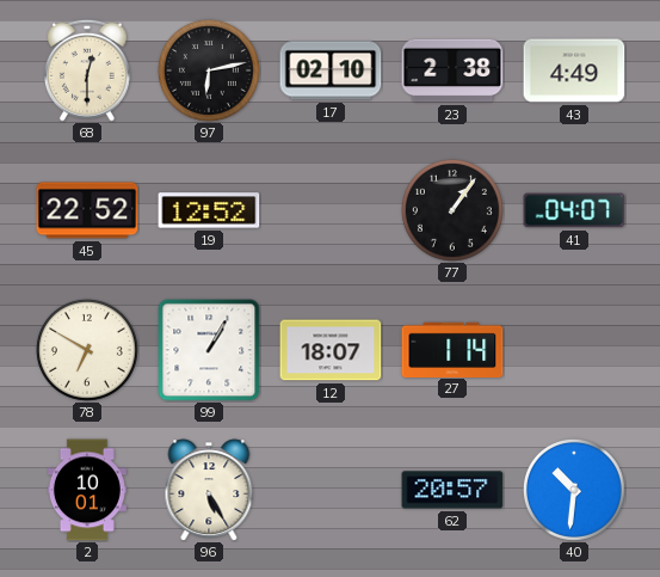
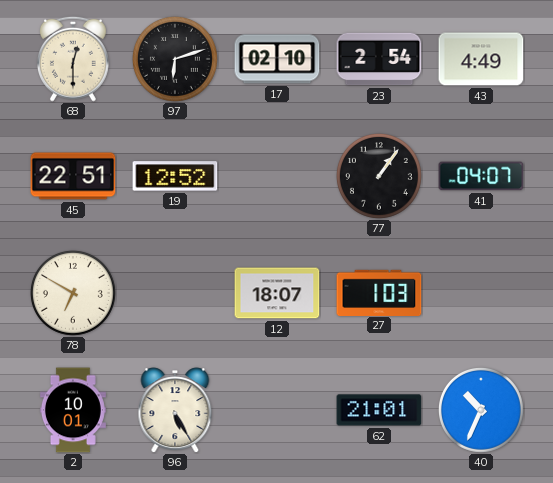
97: 6:13 -> 6:12 (175, 59)
23: 2:38 -> 2:54 (379, 59)
45: 22:52 -> 22:51 (73, 176)
99: 1:05 -> none (209, 350)
27: 1:14 -> 1:03 (379, 292)
62: 20:57 -> 21:01 (379, 410)
40: 10:31 -> 10:34 (481, 410)
